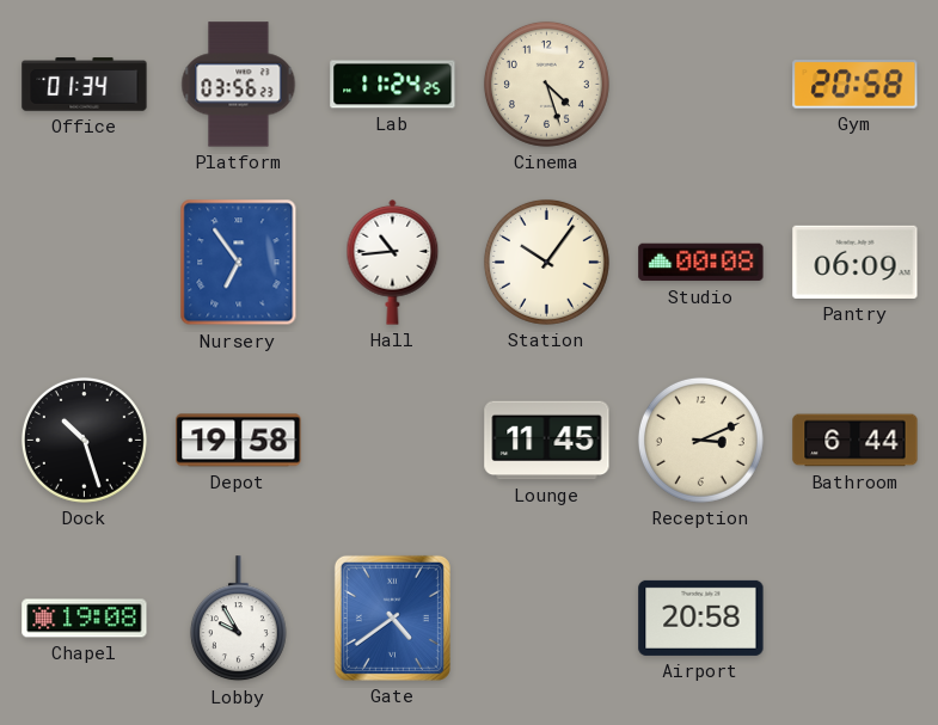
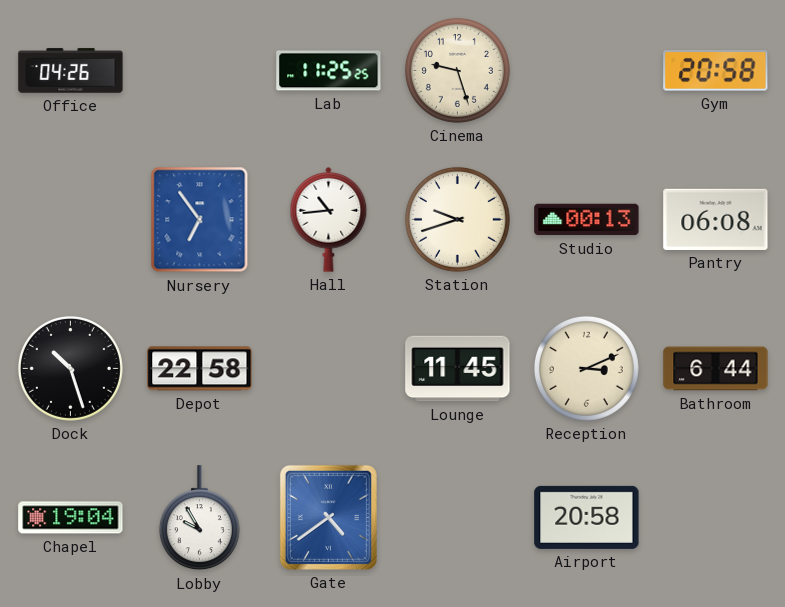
Office: 01:34 -> 04:26 (71, 71)
Platform: 03:56 -> none (239, 85)
Lab: 11:24 -> 11:25 (329, 71)
Cinema: 4:27 -> 9:27 (457, 70)
Station: 10:06 -> 9:42 (457, 219)
Studio: 00:08 -> 00:13 (587, 220)
Pantry: 06:09 -> 06:08 (716, 219)
Depot: 19:58 -> 22:58 (200, 369)
Chapel: 19:08 -> 19:04 (71, 518)
